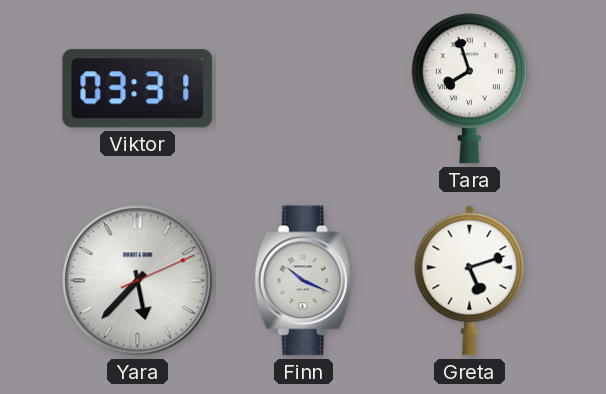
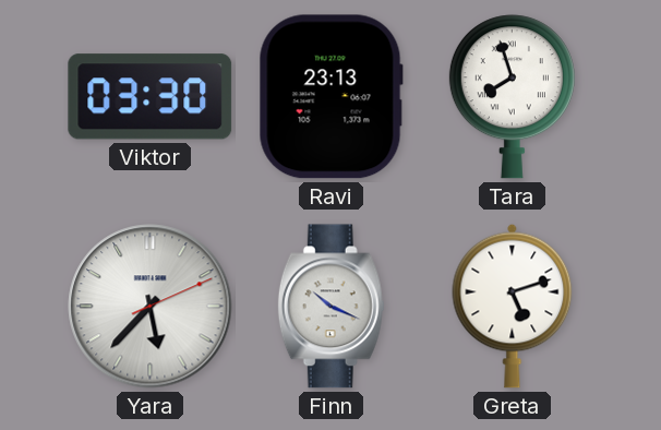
Viktor: 03:31 -> 03:30 (151, 97)
Ravi: none -> 23:13 (330, 97)
